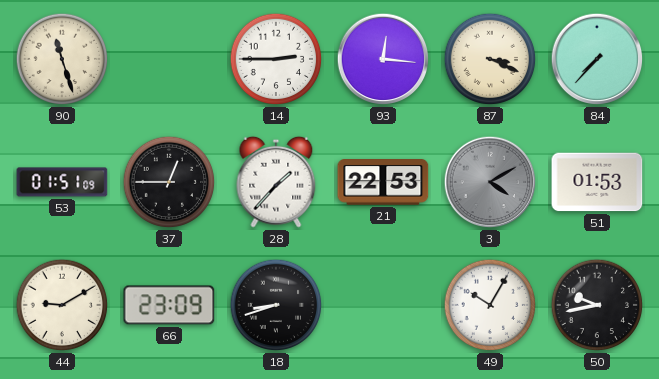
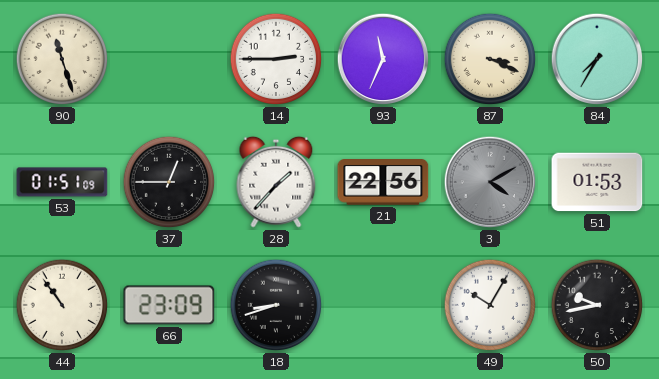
93: 12:16 -> 11:34 (383, 59)
84: 7:37 -> 7:35 (597, 59)
21: 22:53 -> 22:56 (383, 183)
44: 9:10 -> 10:54 (62, 305)
